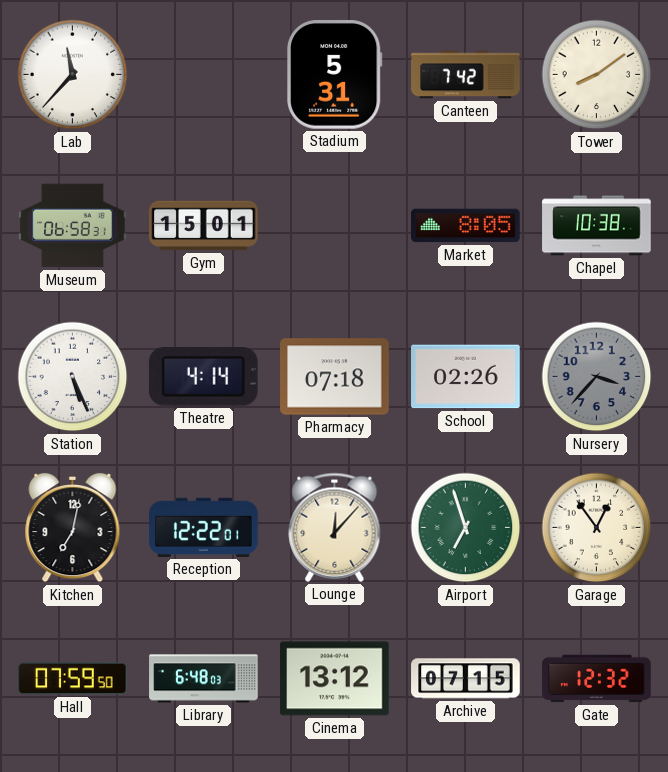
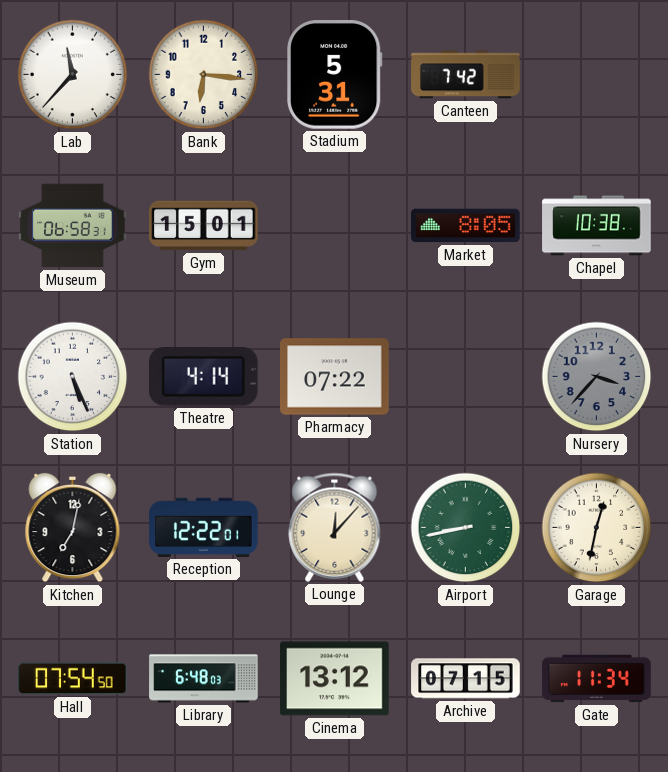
Bank: none -> 6:16 (204, 75)
Tower: 8:09 -> none (597, 75)
Pharmacy: 07:18 -> 07:22 (335, 377)
School: 02:26 -> none (466, 377)
Airport: 6:57 -> 8:43 (466, 528)
Garage: 12:54 -> 12:32 (597, 528)
Hall: 07:59 -> 07:54 (73, 679)
Gate: 12:32 -> 11:34 (597, 679)
